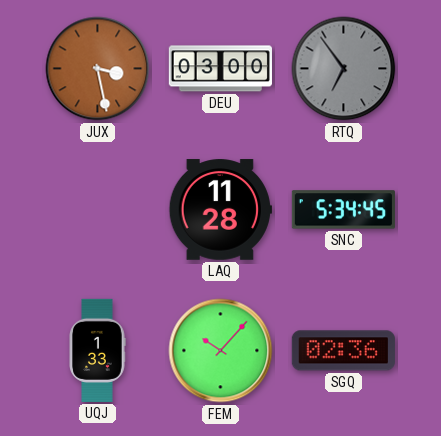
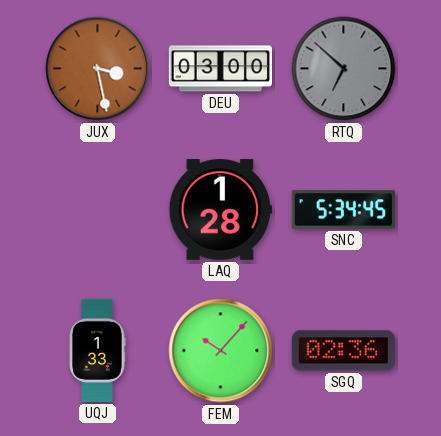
RTQ: 6:54 -> 6:52 (344, 69)
LAQ: 11:28 -> 1:28 (220, 210)
